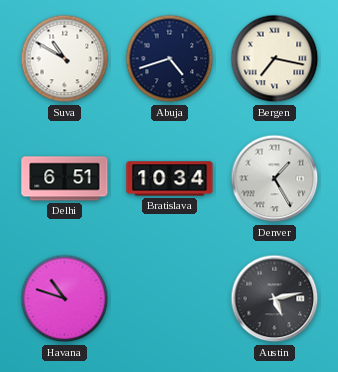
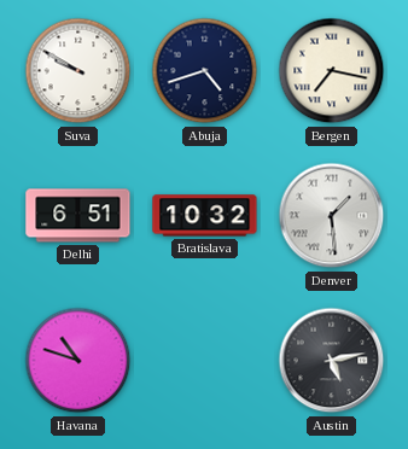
Suva: 10:50 -> 9:50 (78, 71)
Bratislava: 10:34 -> 10:32 (205, 216)
Denver: 1:25 -> 1:29 (332, 216)
